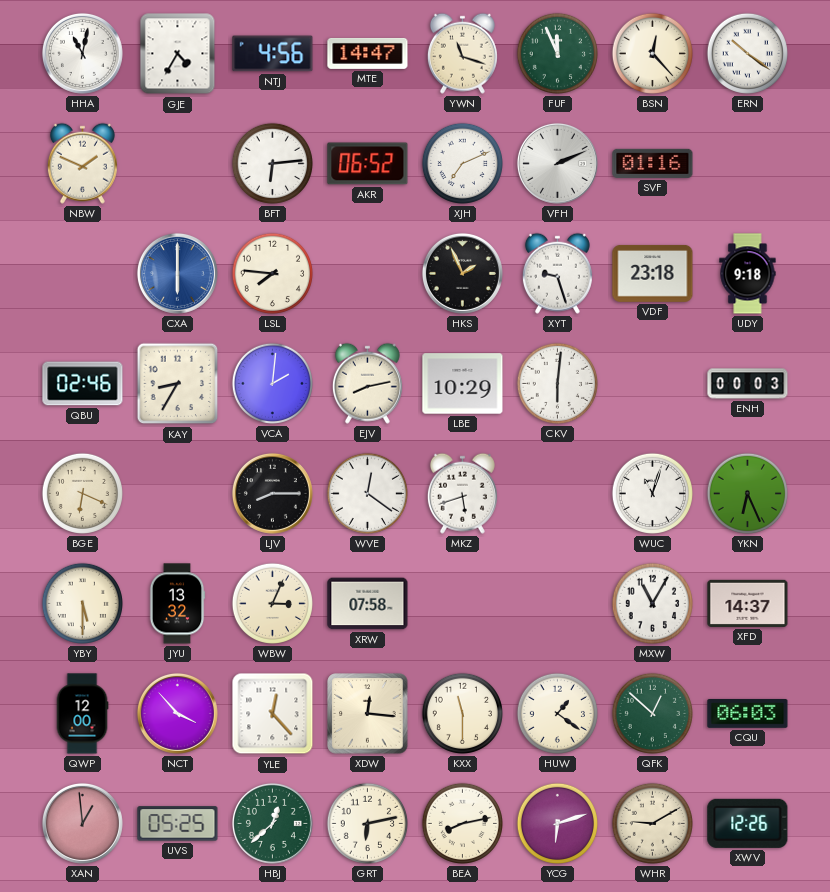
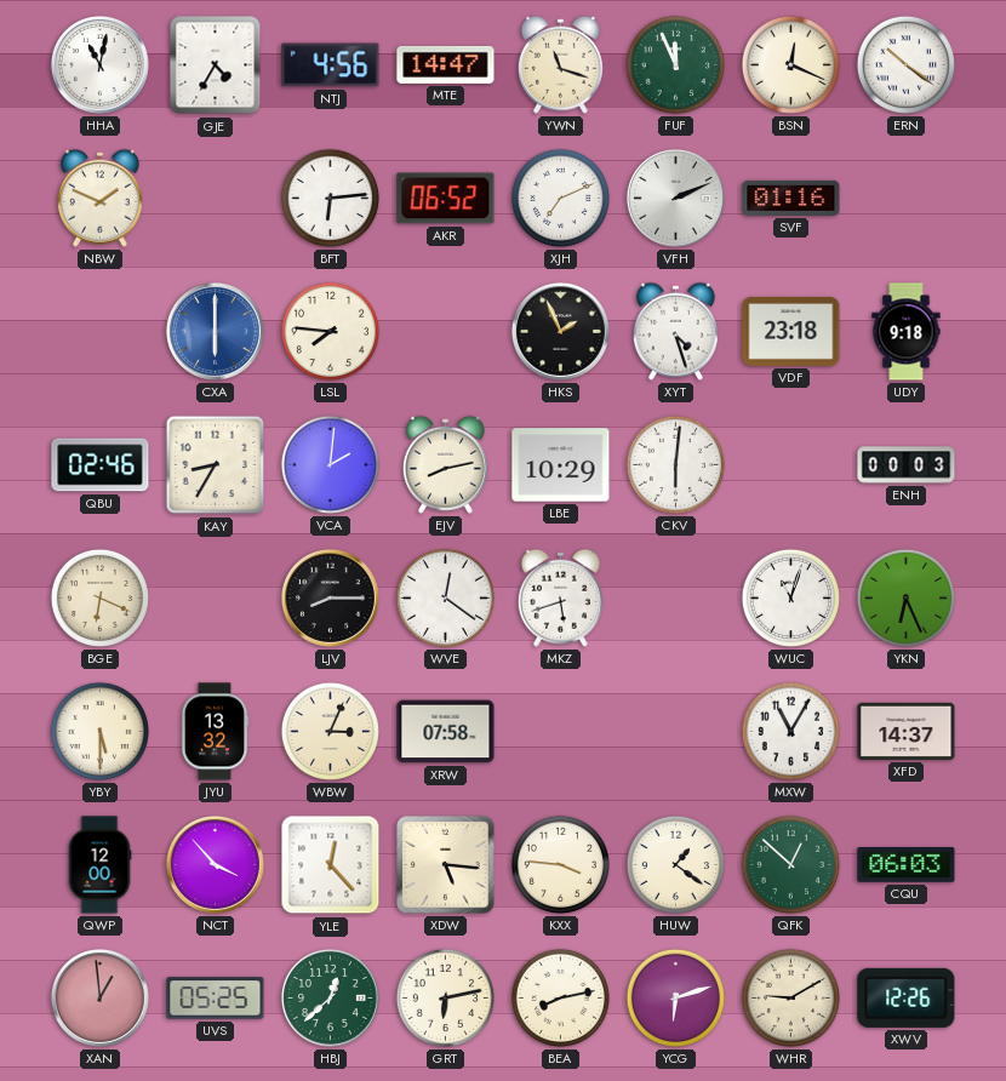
BSN: 12:23 -> 12:19 (790, 64)
XYT: 9:27 -> 4:27 (675, 331)
XDW: 12:16 -> 5:16 (446, 865)
KXX: 11:30 -> 3:46 (560, 864)
